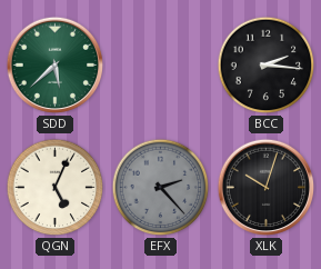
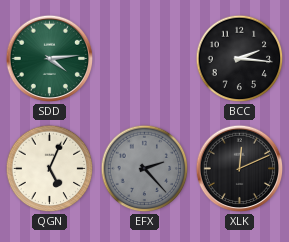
SDD: 5:38 -> 4:14 (50, 59)
XLK: 10:03 -> 12:11 (240, 169)
